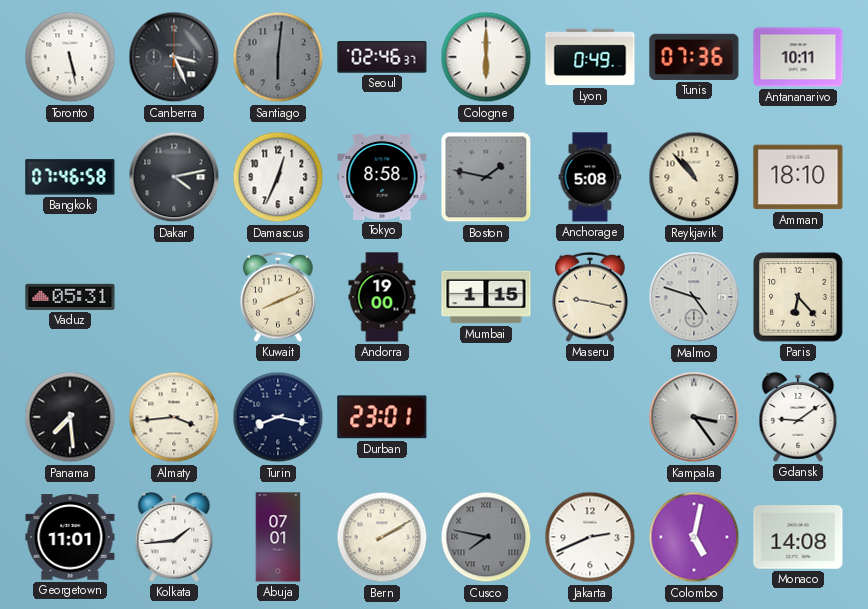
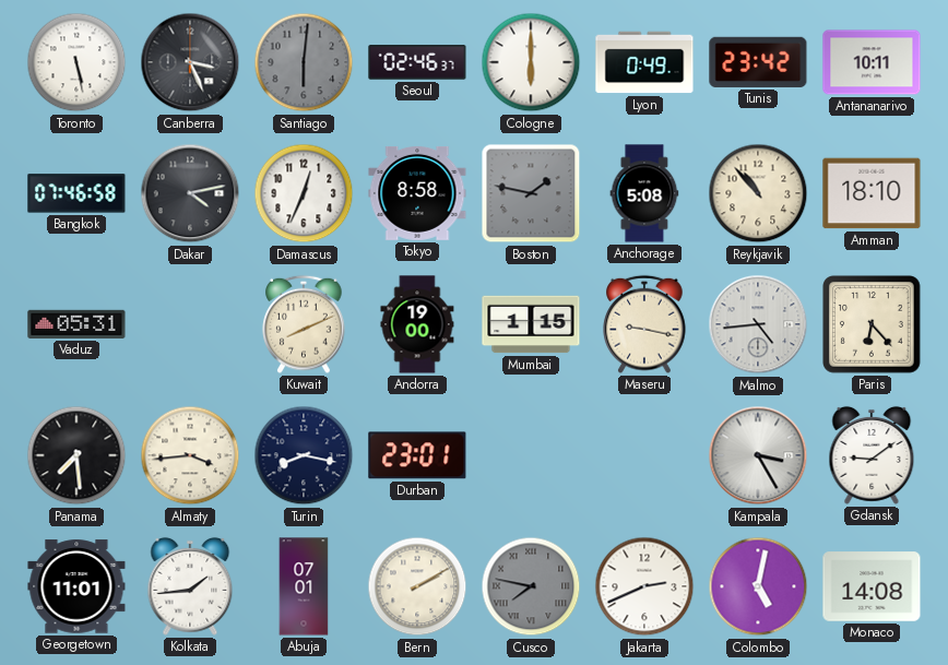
Tunis: 07:36 -> 23:42 (758, 62)
Malmo: 4:48 -> 4:44 (758, 324)
Kampala: 3:24 -> 3:25 (758, 455)
